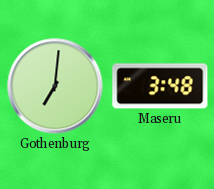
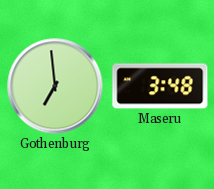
Gothenburg: 7:01 -> 6:59 (55, 86)
